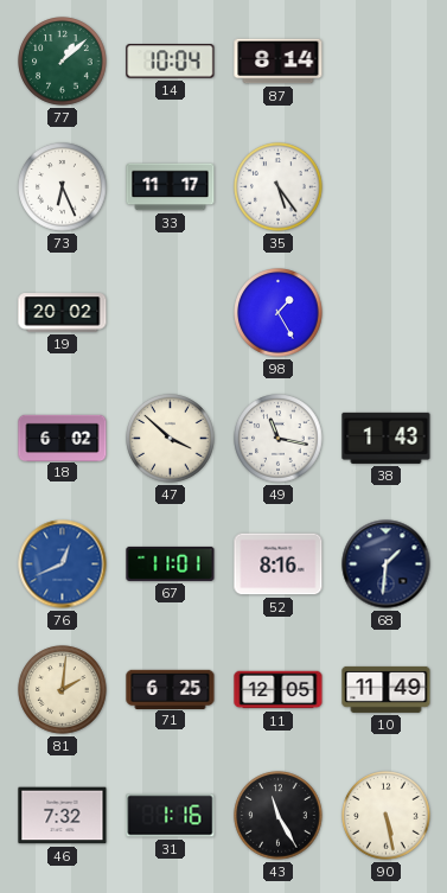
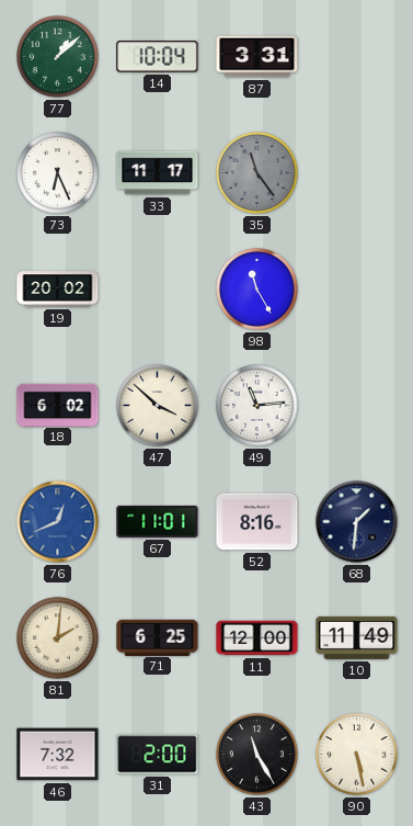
87: 8:14 -> 3:31 (257, 57)
35: 5:24 -> 11:24 (257, 173)
35 dial: white -> grey (257, 173)
98: 1:25 -> 11:25 (257, 290)
49: 11:17 -> 11:14 (257, 406)
38: 1:43 -> none (387, 438)
11: 12:05 -> 12:00 (257, 638)
31: 1:16 -> 2:00 (158, 755)
